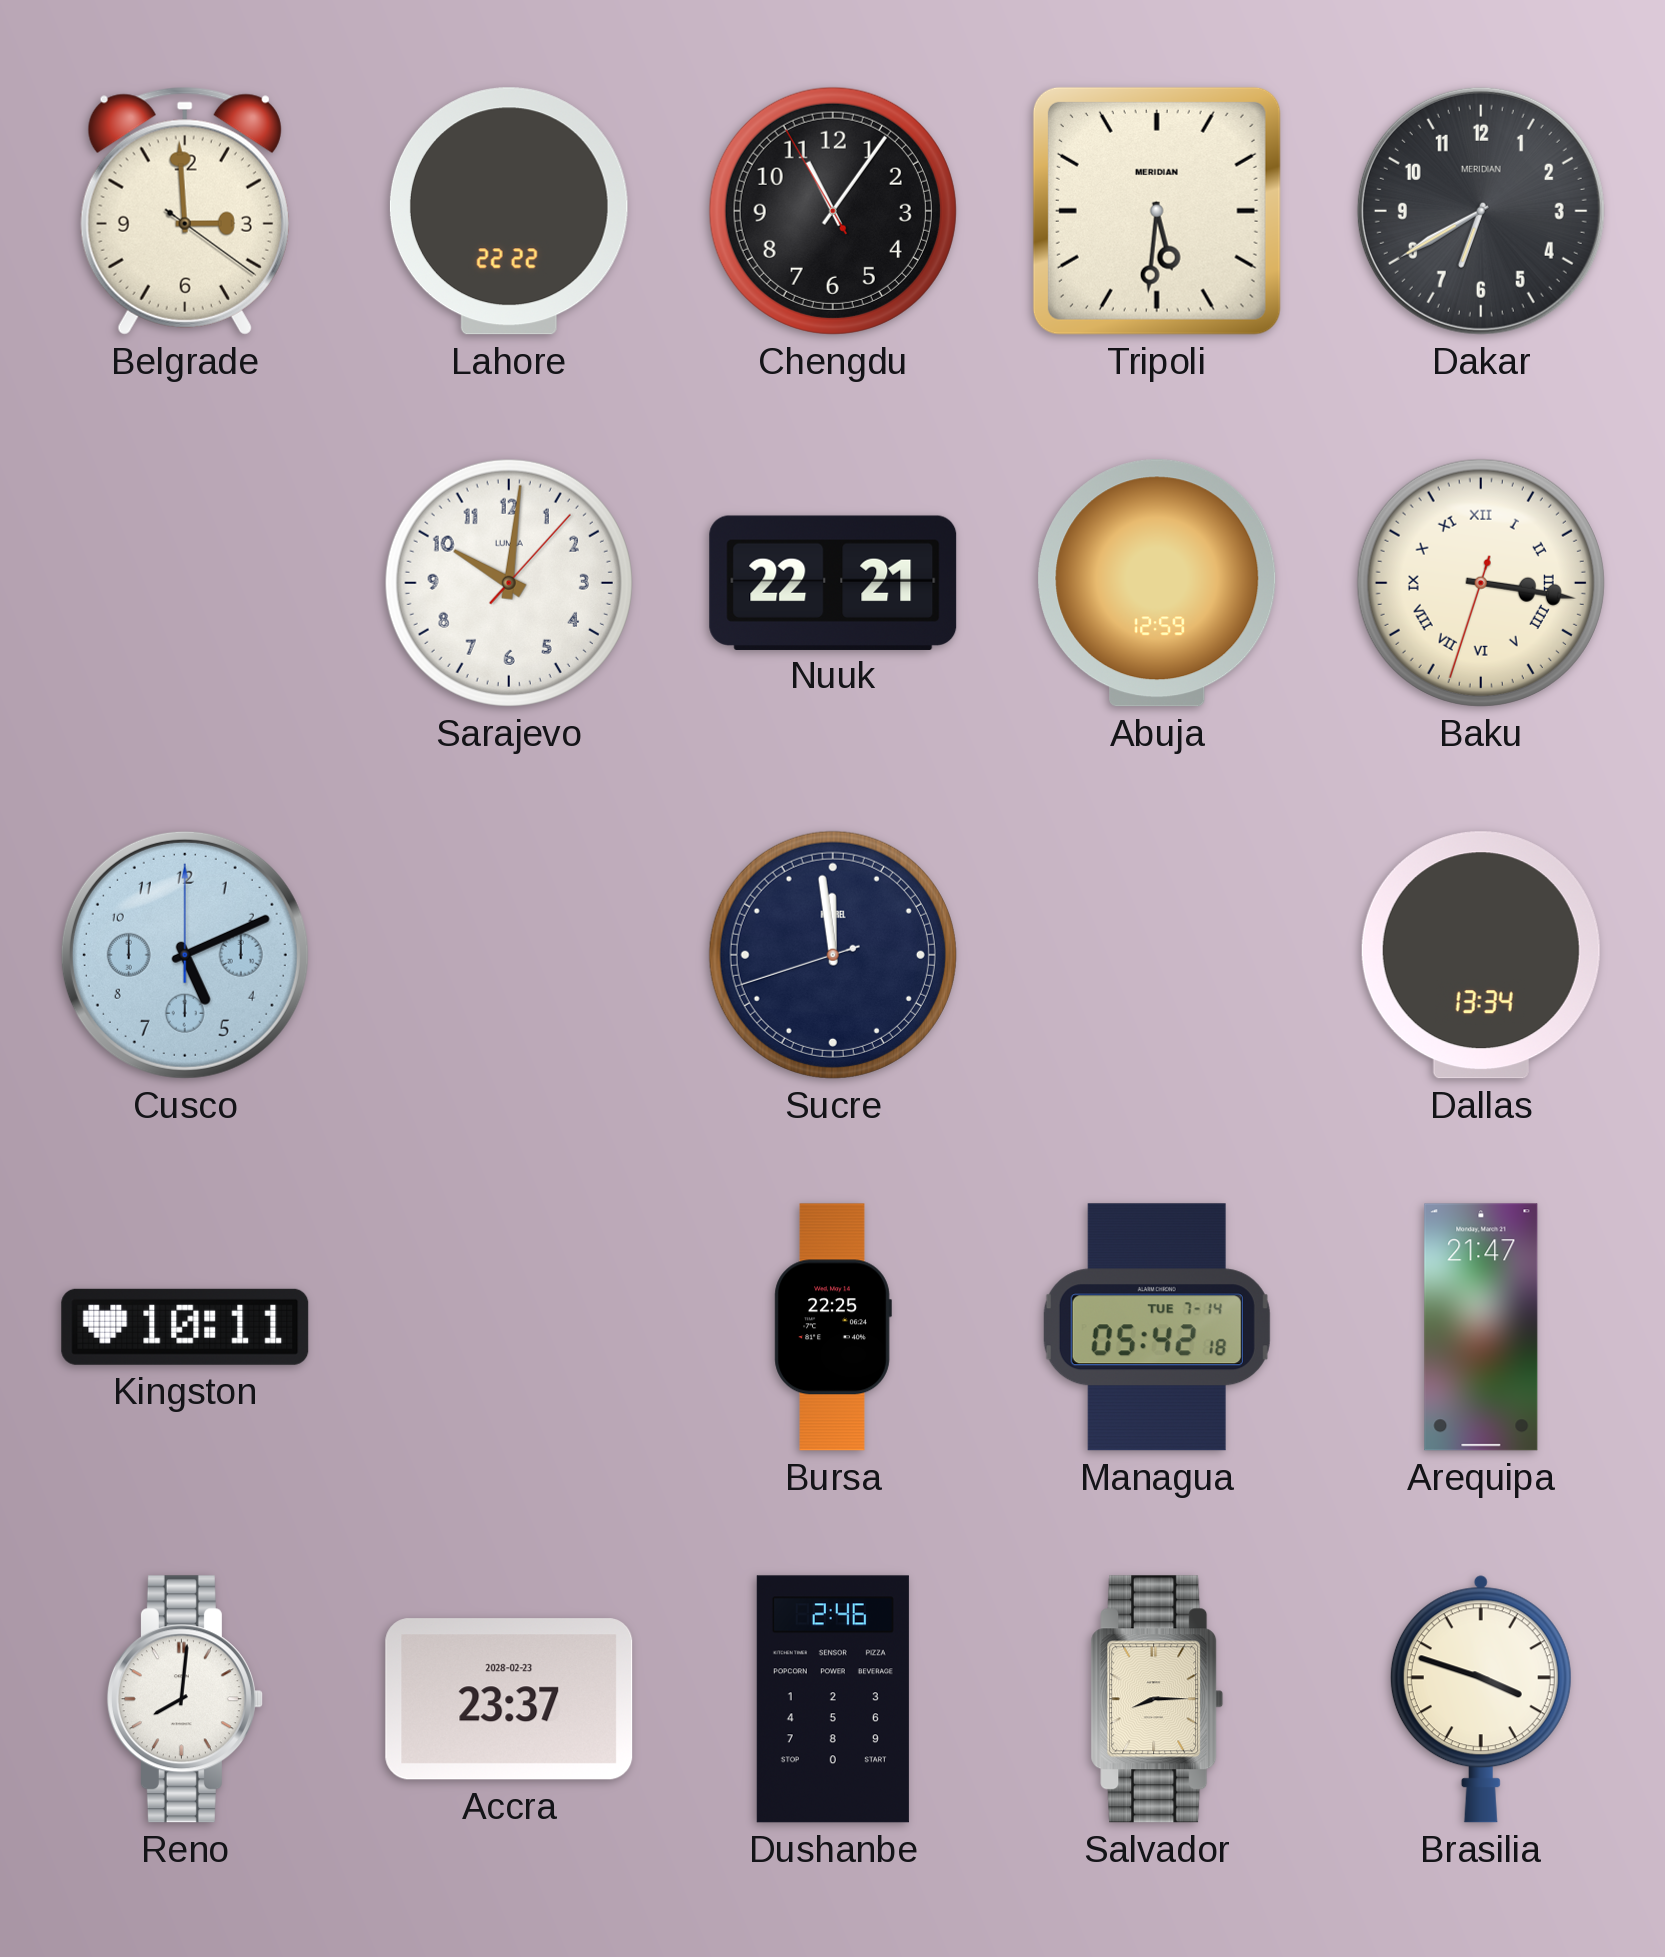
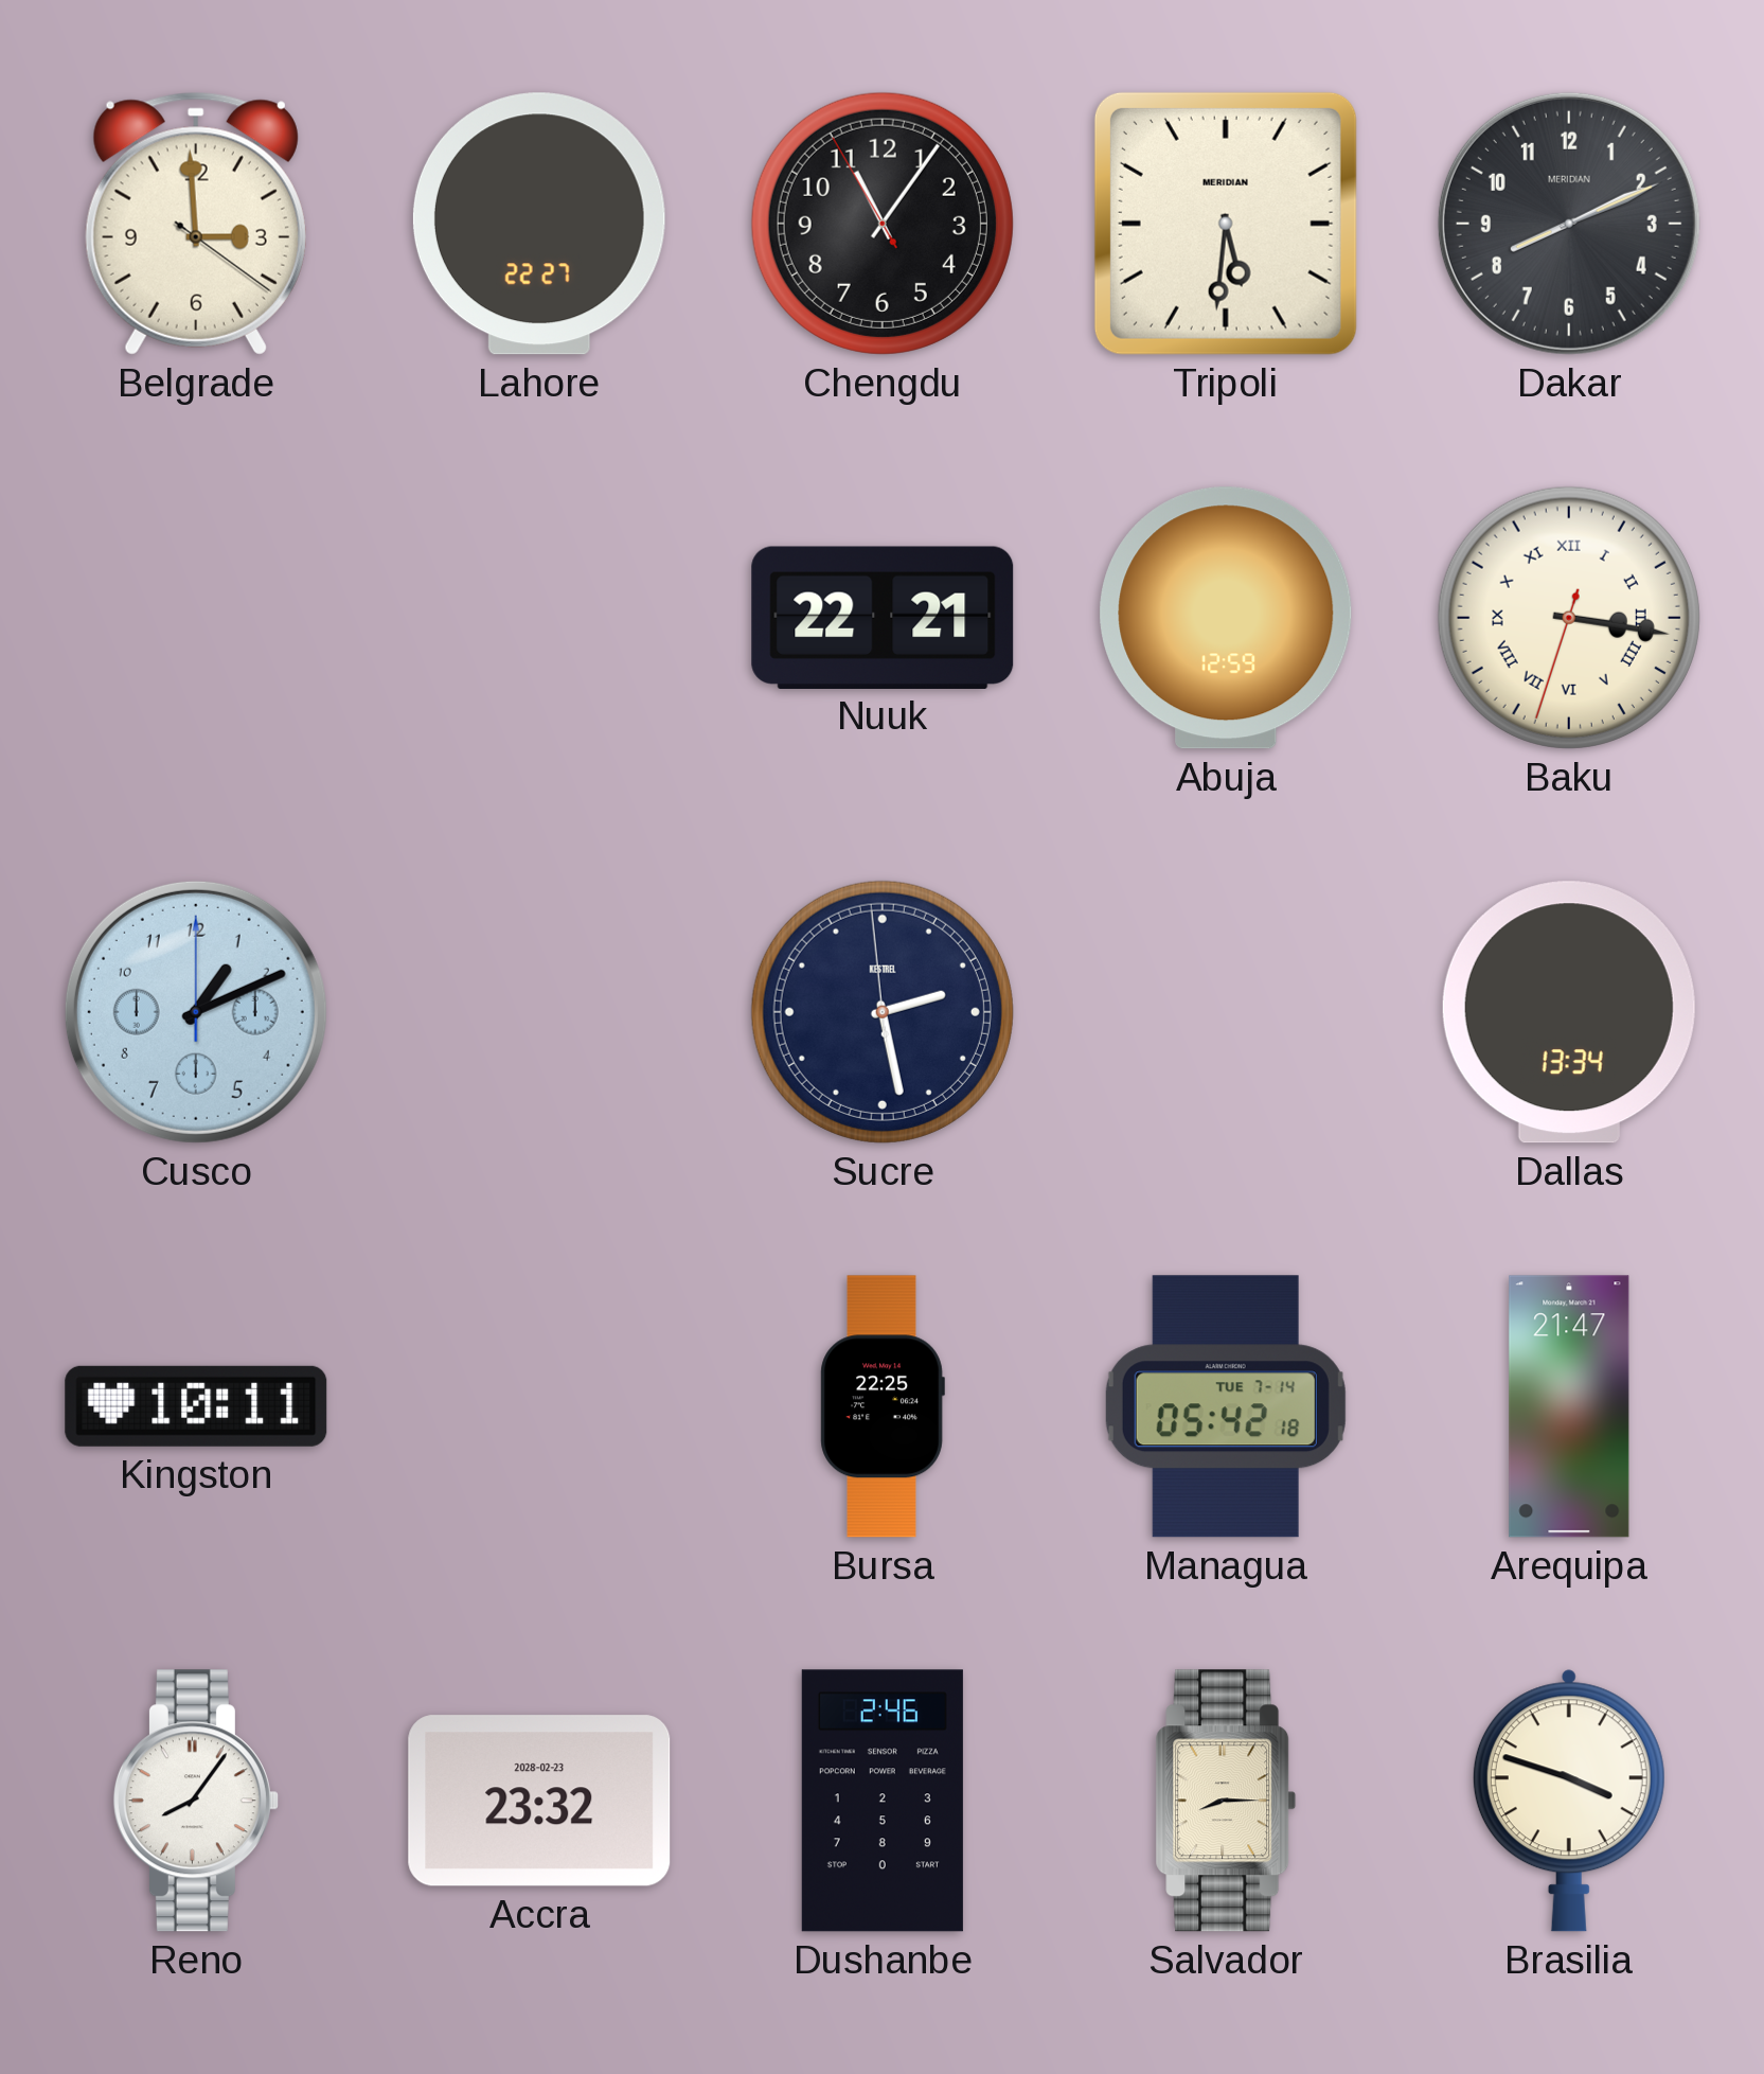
Lahore: 22:22 -> 22:27 (539, 224)
Dakar: 6:40 -> 8:11 (1569, 224)
Sarajevo: 10:01 -> none (509, 583)
Cusco: 5:11 -> 1:11 (196, 1012)
Sucre: 11:58 -> 2:27 (883, 1012)
Reno: 8:01 -> 8:06 (196, 1801)
Accra: 23:37 -> 23:32 (539, 1801)
